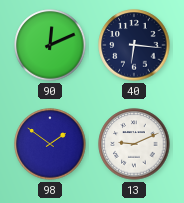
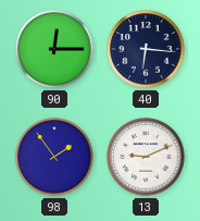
90: 12:11 -> 12:15 (54, 49)
98: 1:51 -> 1:54 (54, 157)
